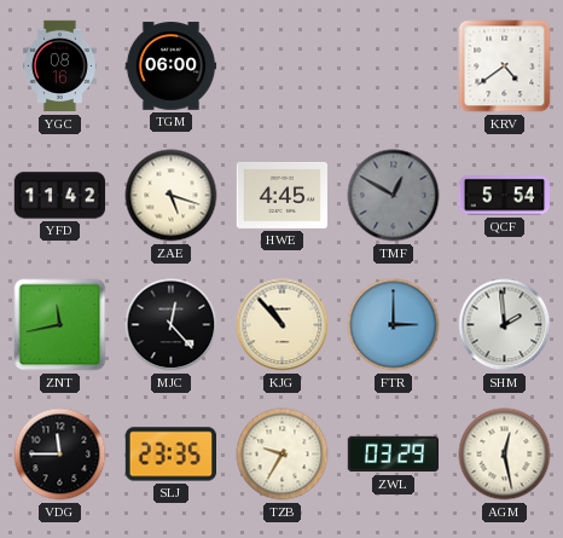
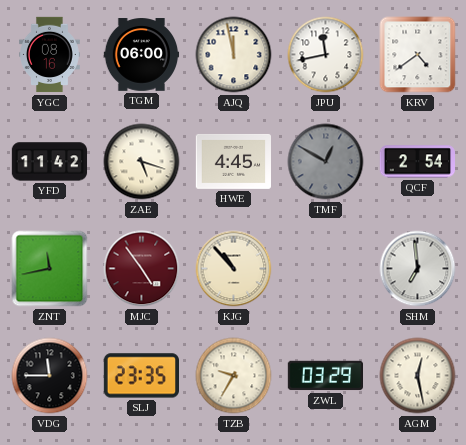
AJQ: none -> 11:58 (234, 55)
JPU: none -> 11:43 (326, 55)
QCF: 5:54 -> 2:54 (418, 162)
MJC: 12:23 -> 4:54 (142, 269)
MJC dial: black -> burgundy (142, 269)
FTR: 3:00 -> none (394, 325)
SHM: 1:59 -> 6:59 (418, 269)
